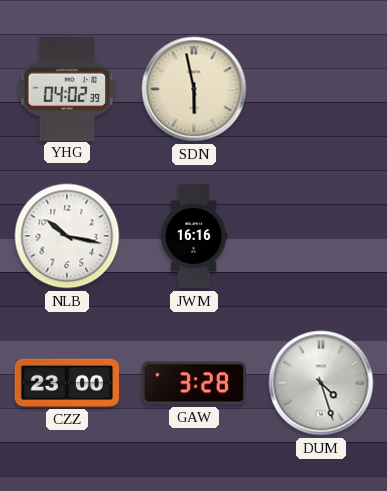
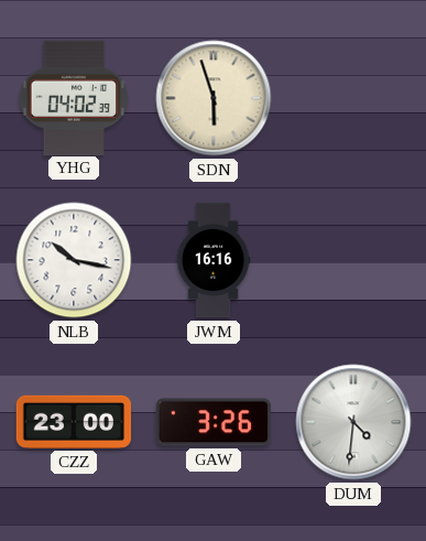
SDN: 5:58 -> 5:57 (214, 98)
GAW: 3:28 -> 3:26 (214, 422)
DUM: 4:27 -> 4:31 (353, 422)
